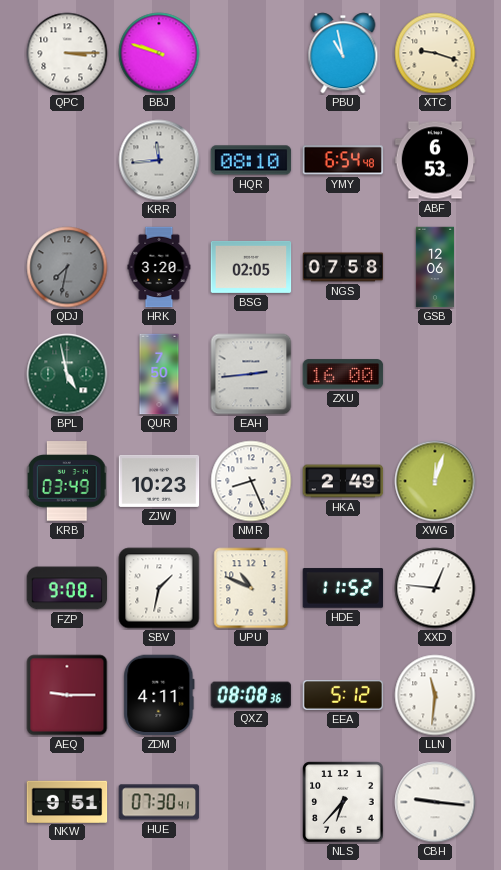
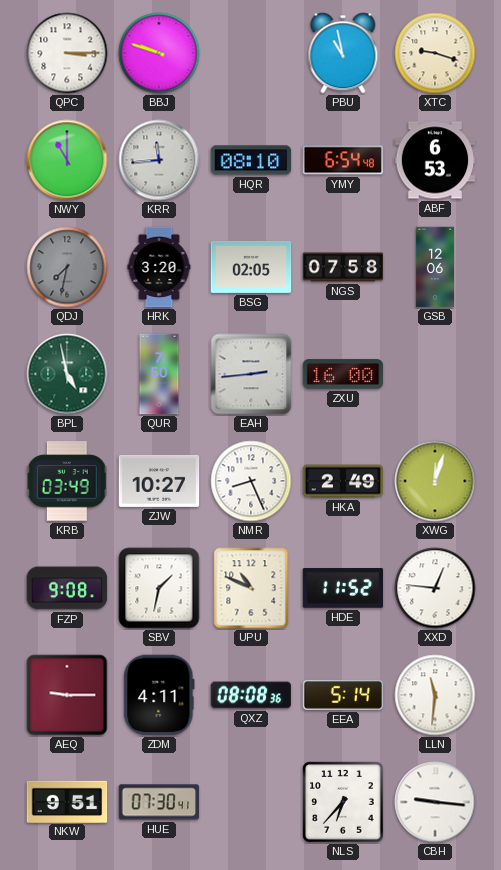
NWY: none -> 11:00 (67, 160)
ZJW: 10:23 -> 10:27 (159, 481)
EEA: 5:12 -> 5:14 (343, 695)
